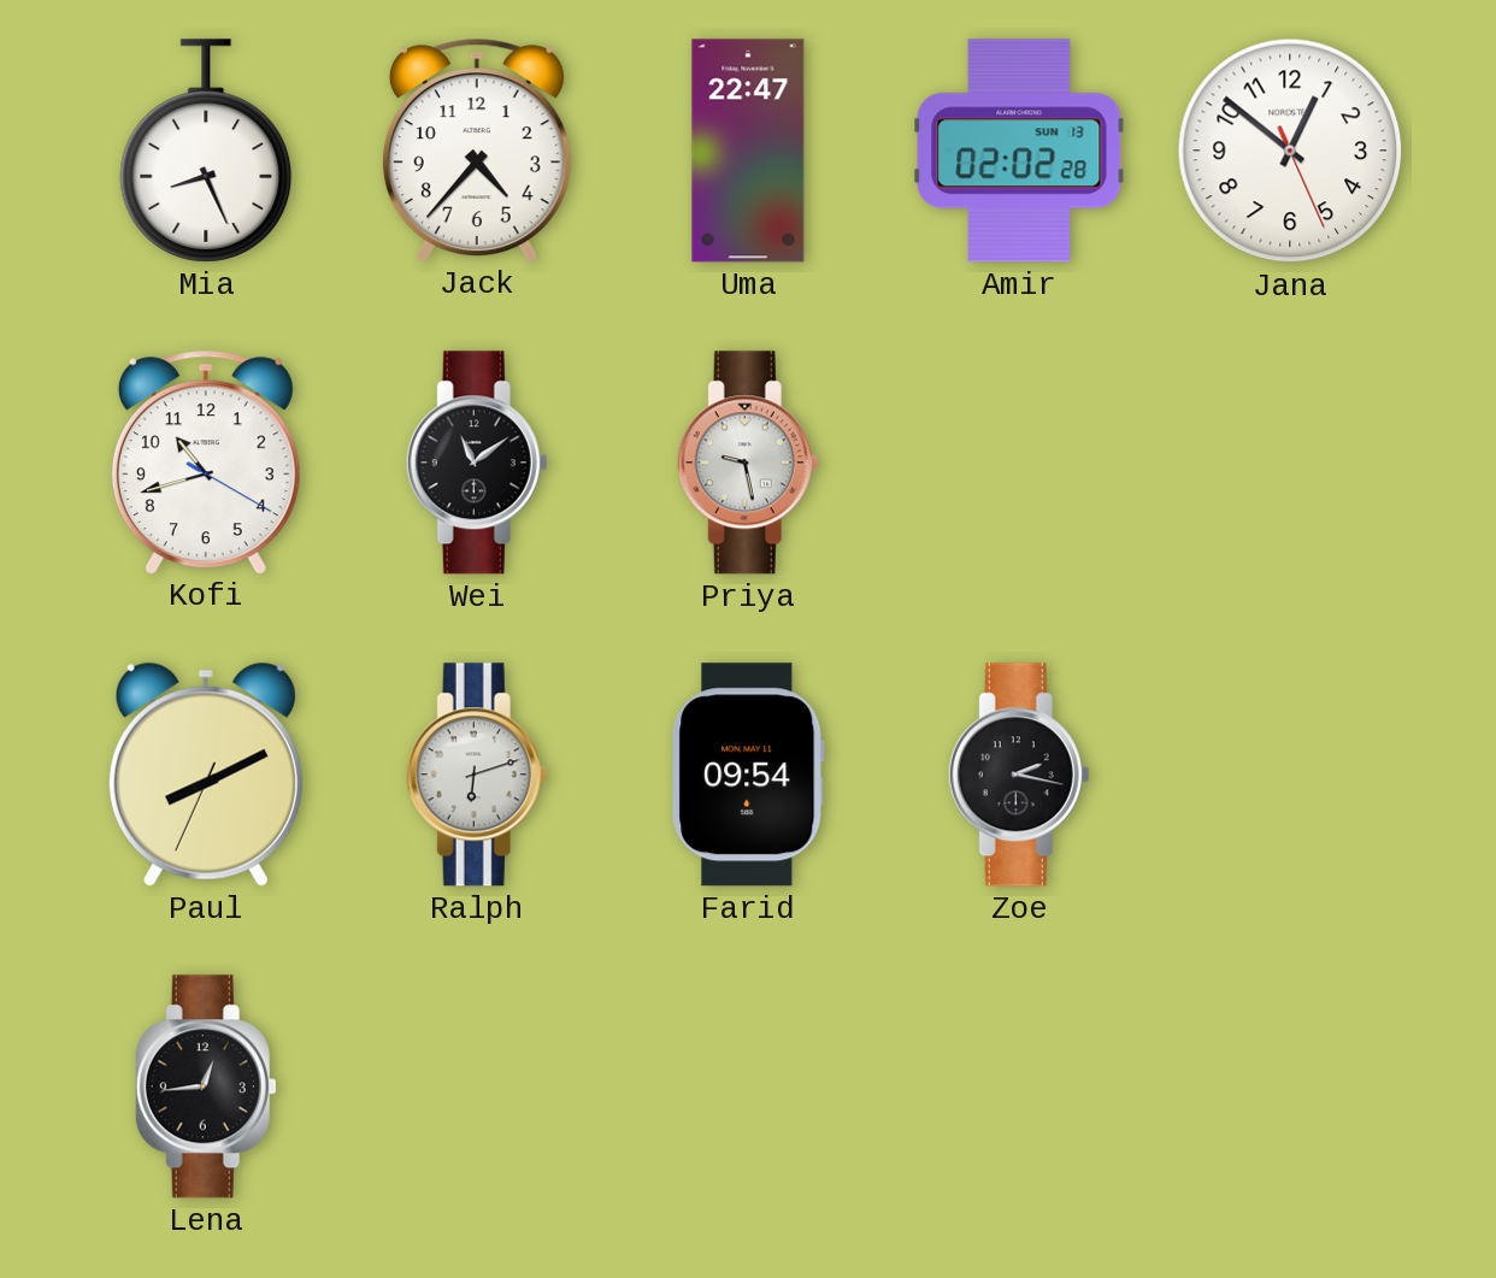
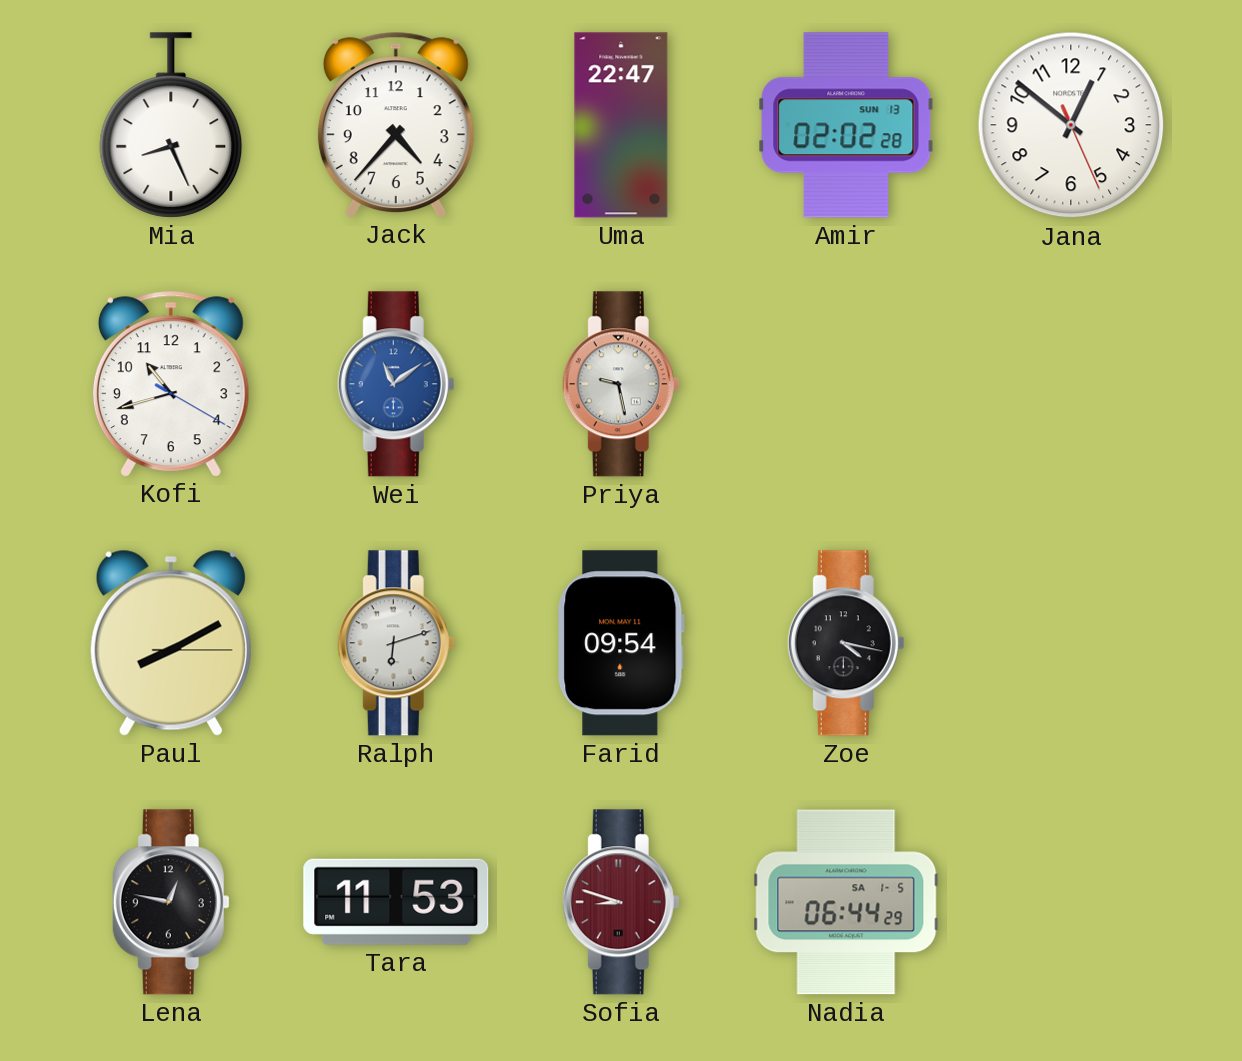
Wei dial: black -> blue (396, 384)
Paul: 8:10:34 -> 8:10:15 (171, 643)
Zoe: 2:17 -> 4:17 (846, 643)
Lena: 12:44 -> 12:47 (171, 902)
Tara: none -> 11:53 (396, 902)
Sofia: none -> 8:48 (621, 902)
Nadia: none -> 06:44 (846, 902)
